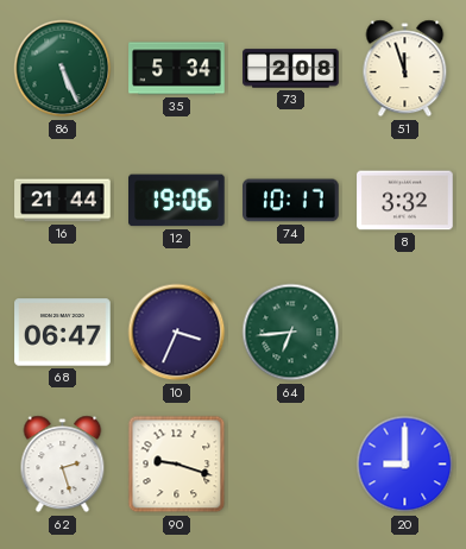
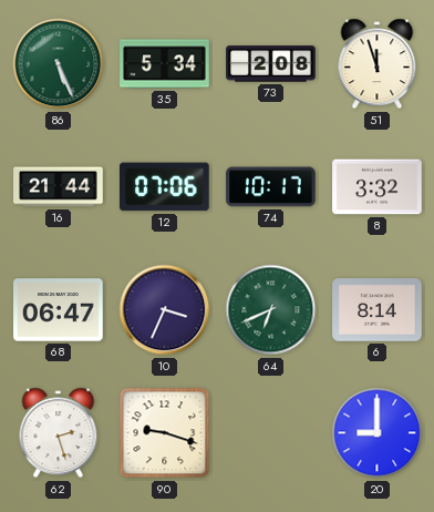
12: 19:06 -> 07:06 (165, 187)
64: 6:44 -> 6:41 (271, 310)
6: none -> 8:14 (378, 310)
